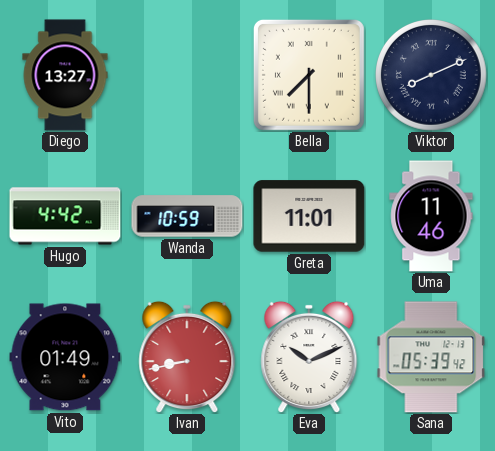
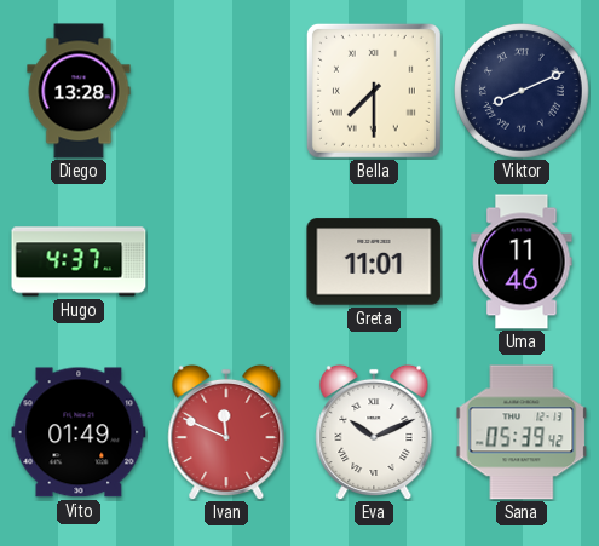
Diego: 13:27 -> 13:28 (79, 91)
Hugo: 4:42 -> 4:37 (79, 261)
Wanda: 10:59 -> none (187, 216)
Ivan: 8:43 -> 11:49 (226, 432)
